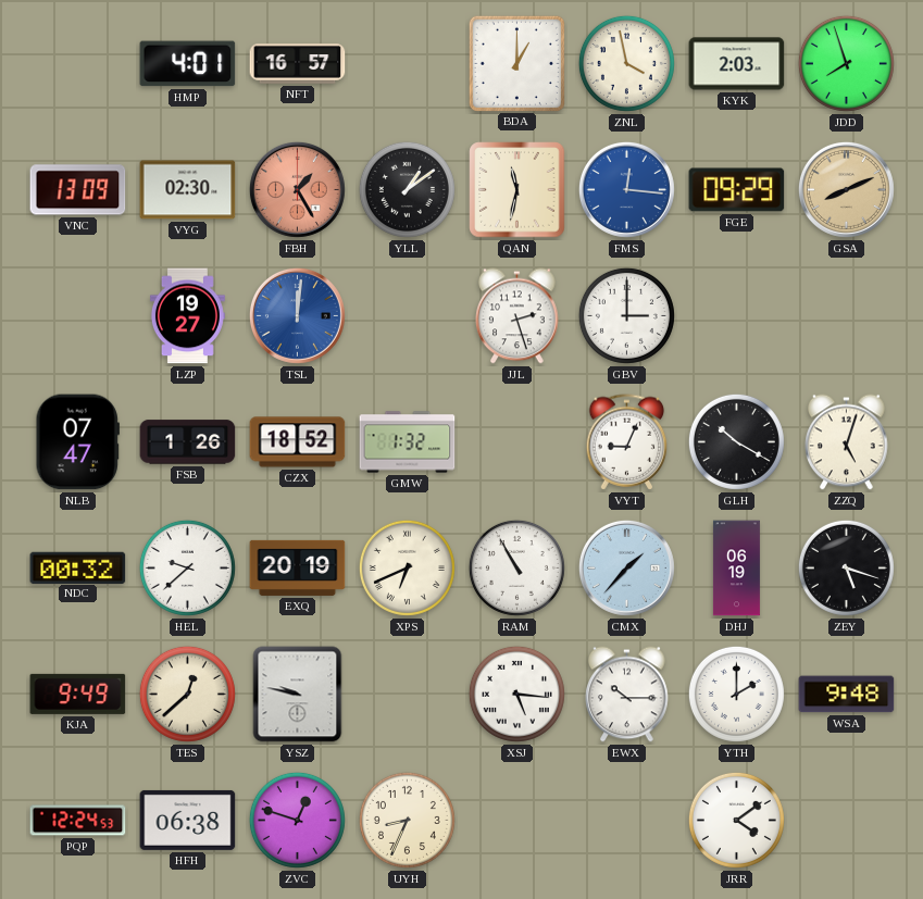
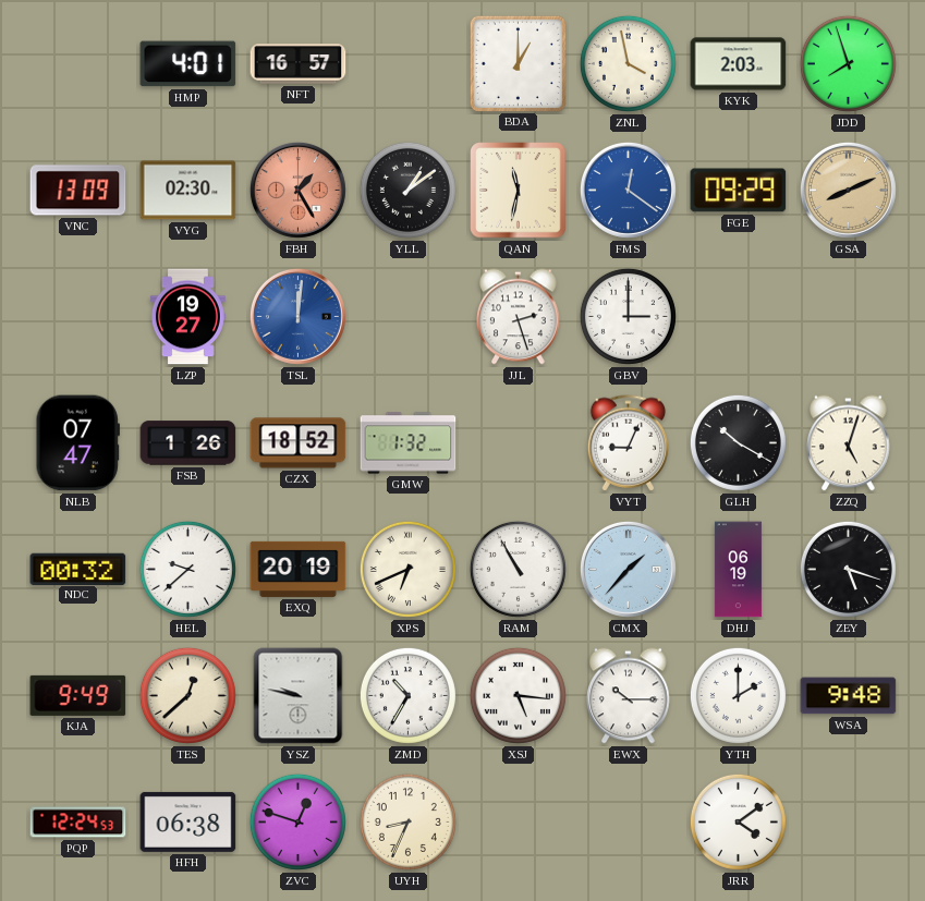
FMS: 12:16 -> 12:21 (628, 190)
ZMD: none -> 10:35 (407, 695)
